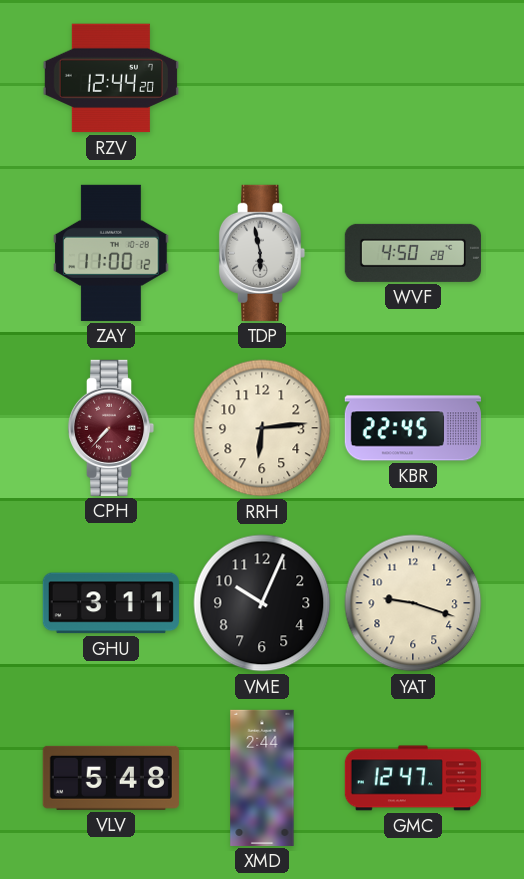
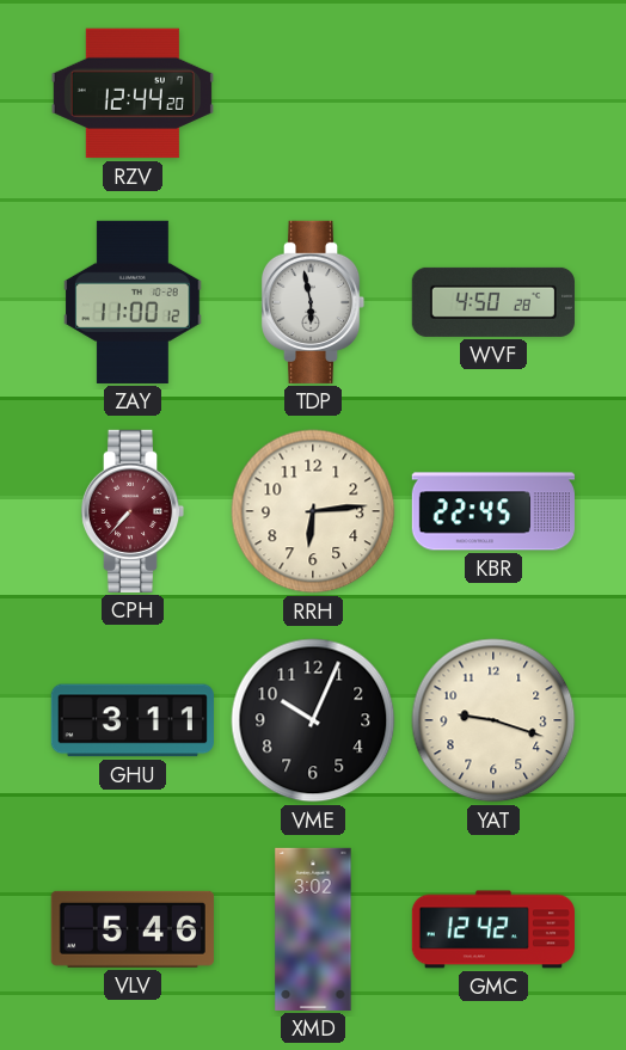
VLV: 5:48 -> 5:46 (133, 929)
XMD: 2:44 -> 3:02 (313, 929)
GMC: 12:47 -> 12:42 (493, 929)
